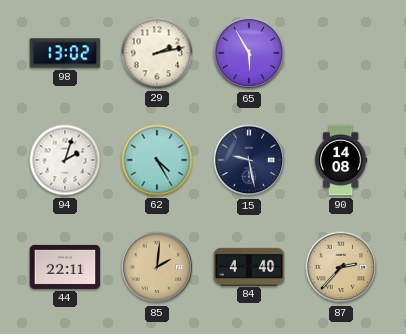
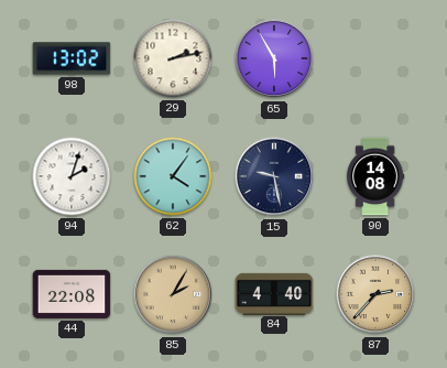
62: 4:25 -> 4:06 (173, 176)
44: 22:11 -> 22:08 (72, 294)
85: 2:01 -> 2:05 (173, 294)
